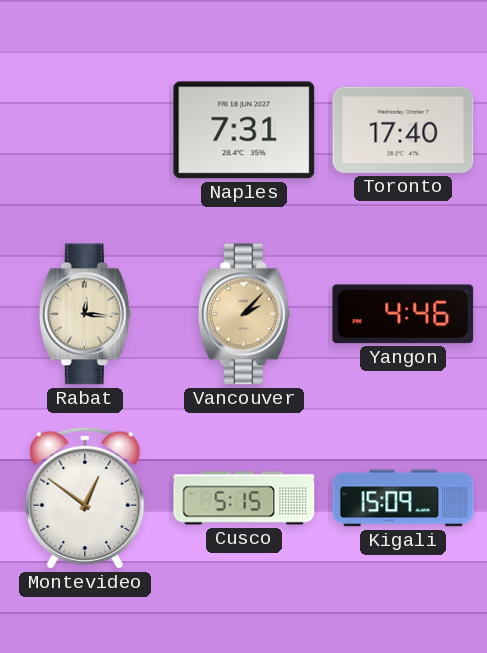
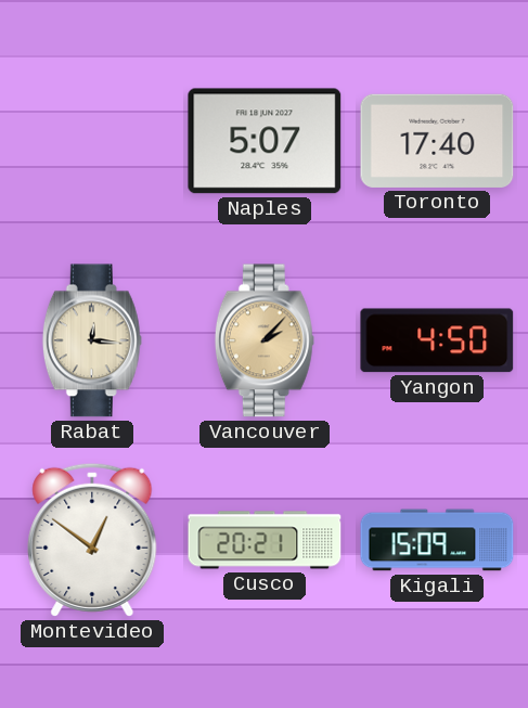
Naples: 7:31 -> 5:07 (265, 141)
Yangon: 4:46 -> 4:50 (437, 340)
Cusco: 5:15 -> 20:21 (265, 540)
